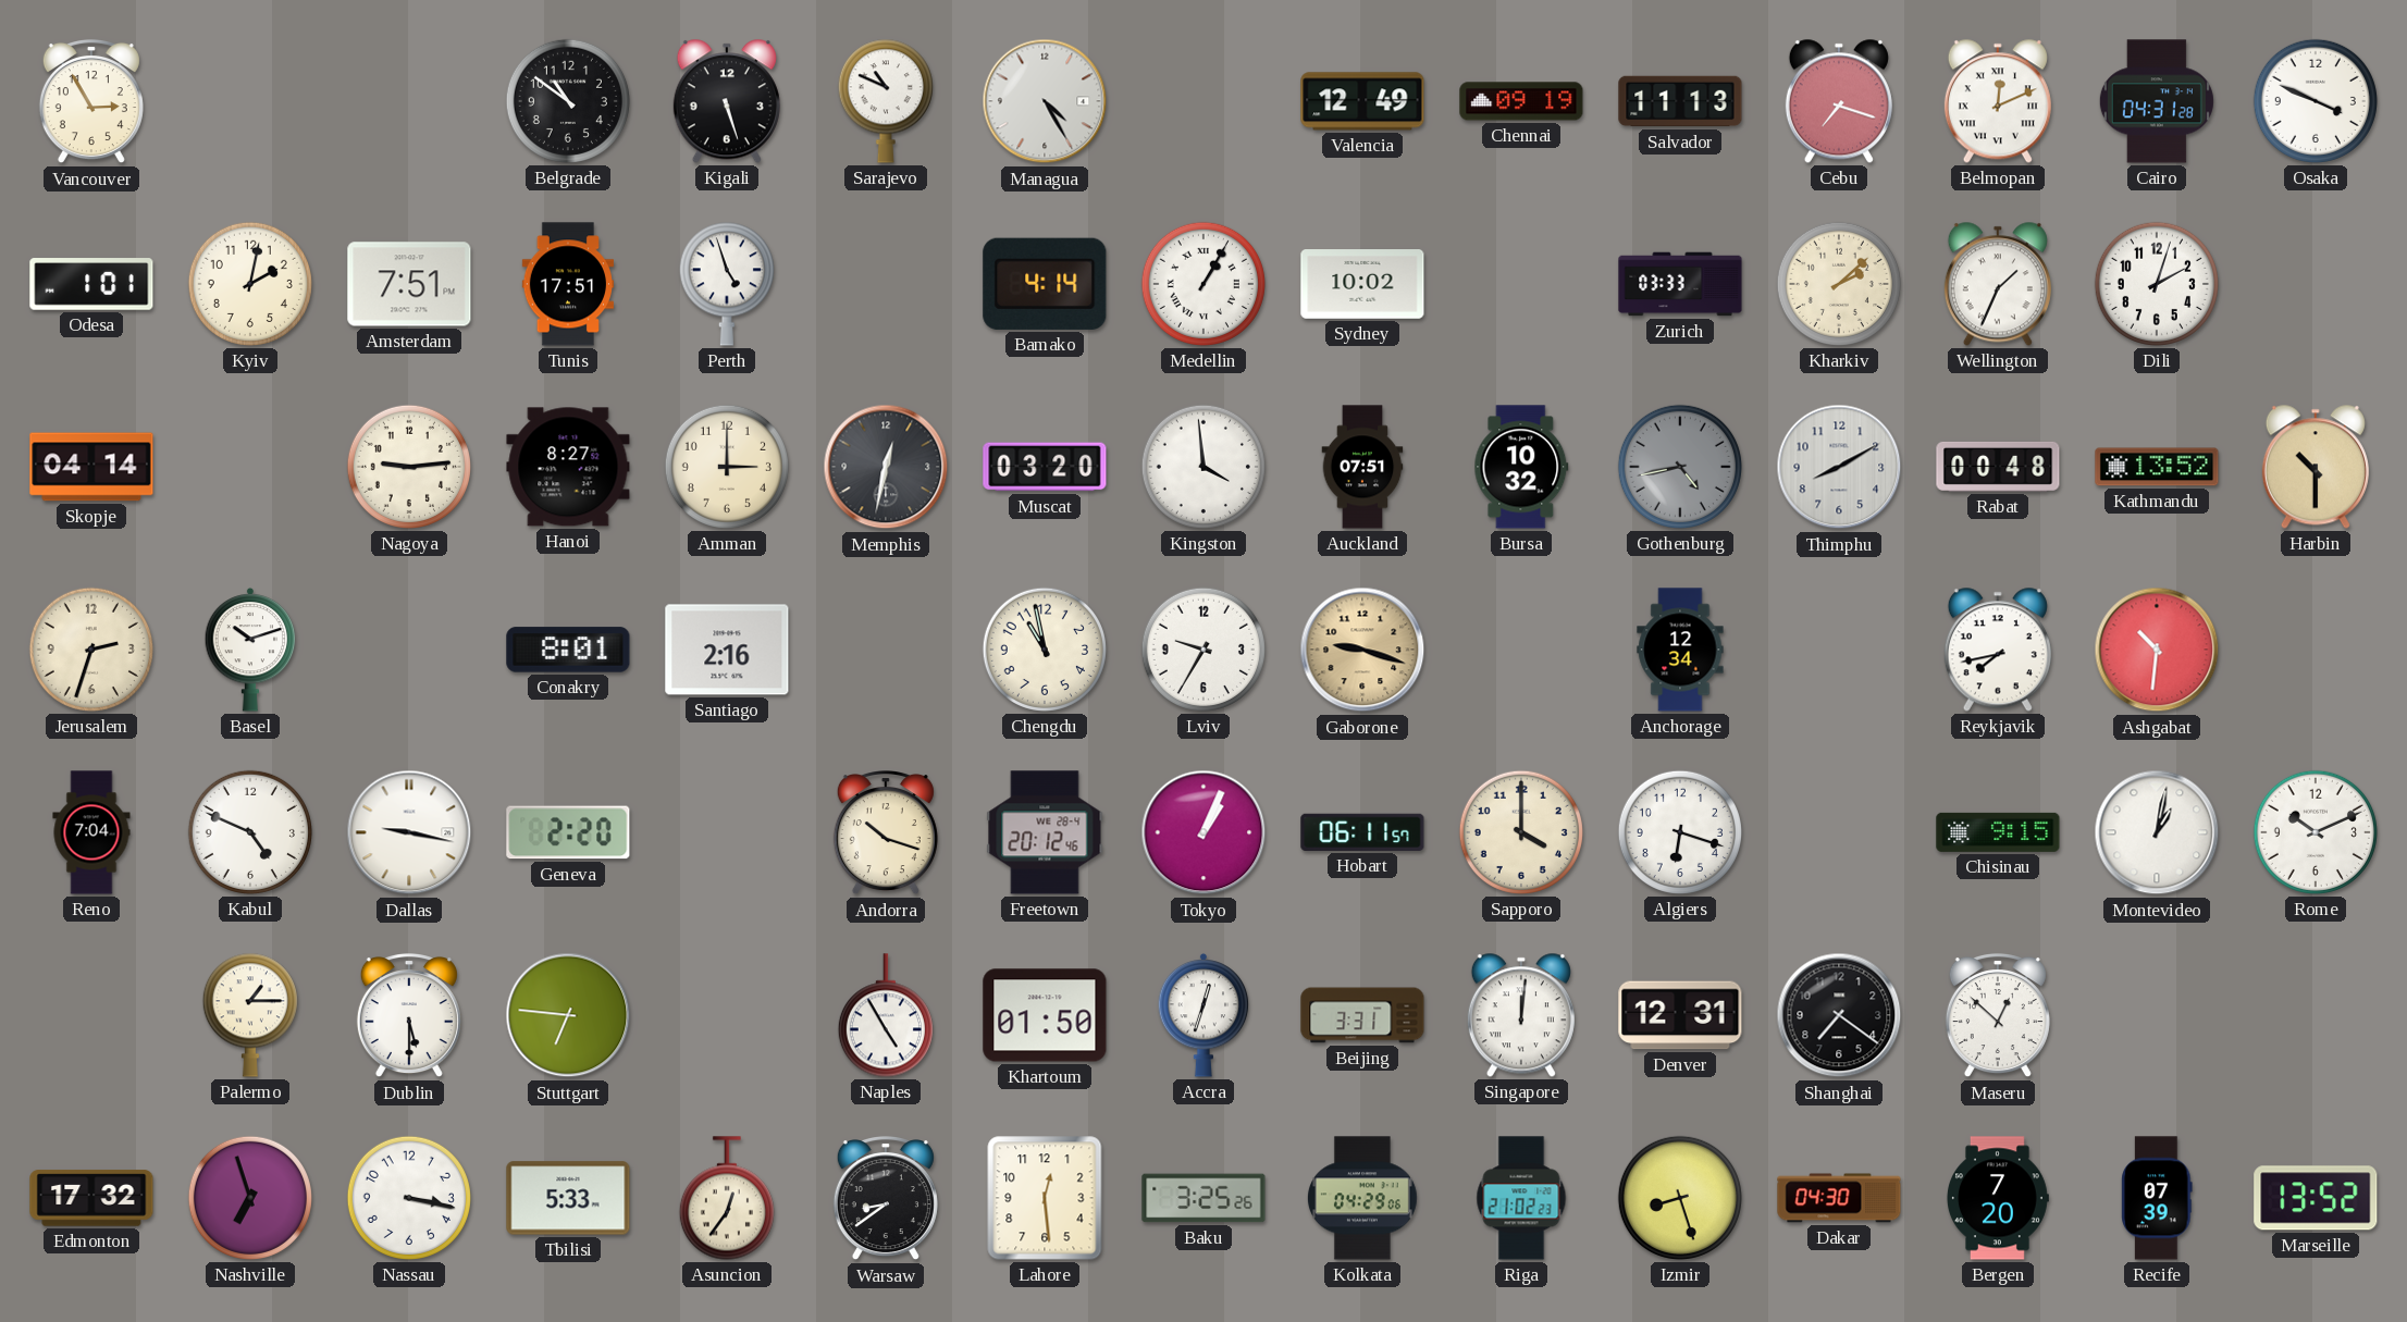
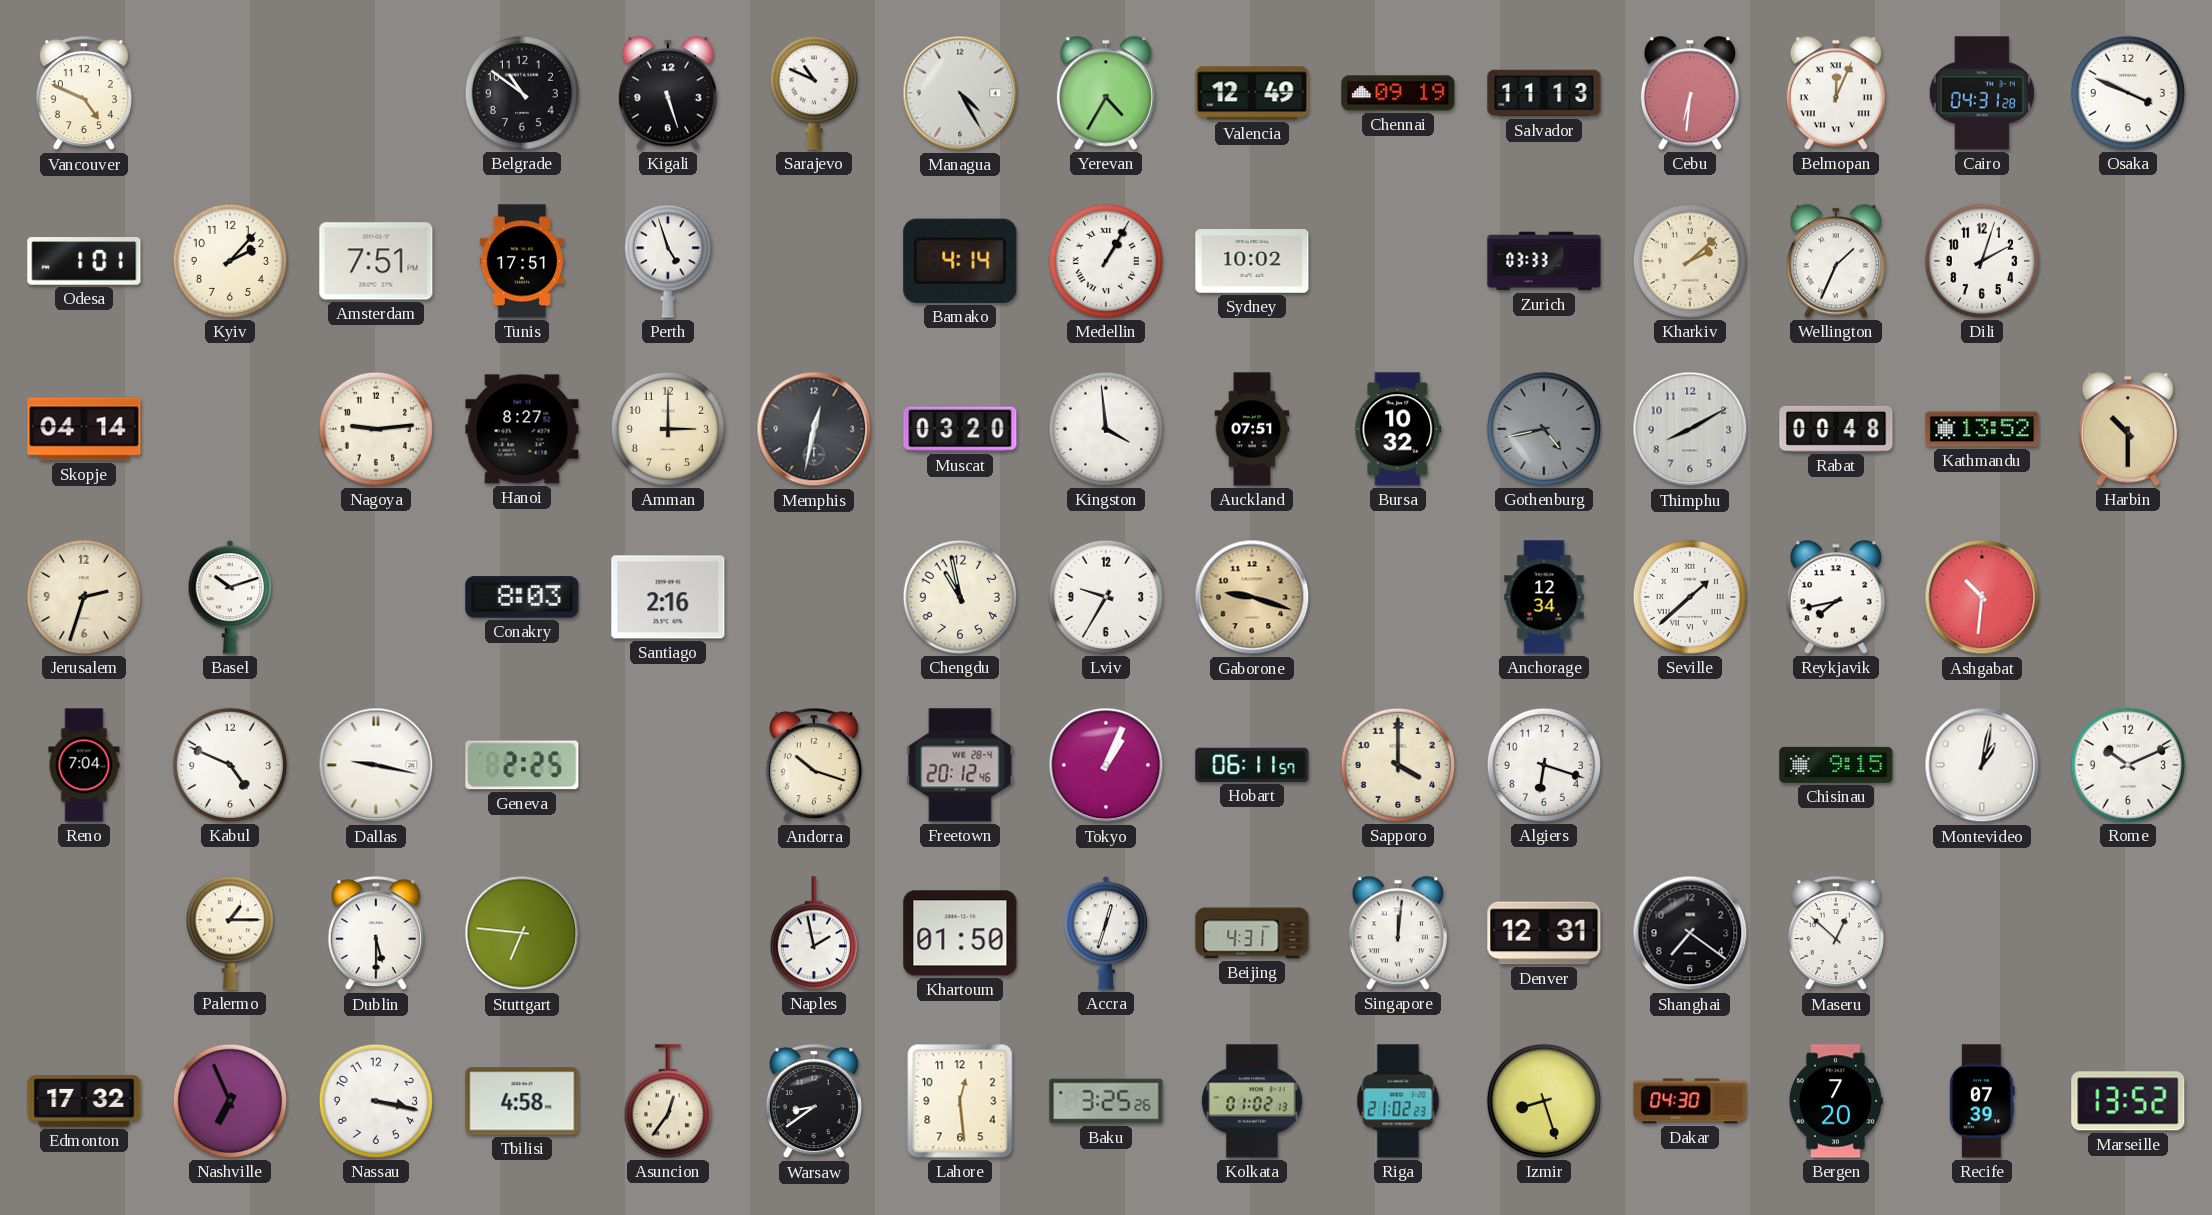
Vancouver: 2:55 -> 4:49 (84, 94)
Yerevan: none -> 4:35 (1106, 93)
Cebu: 7:18 -> 6:31 (1690, 93)
Belmopan: 12:11 -> 12:04 (1836, 93)
Kyiv: 2:02 -> 2:07 (230, 261)
Conakry: 8:01 -> 8:03 (522, 597)
Seville: none -> 1:38 (1690, 597)
Geneva: 2:20 -> 2:25 (522, 765)
Naples: 4:55 -> 1:58 (814, 933)
Beijing: 3:31 -> 4:31 (1252, 933)
Nashville: 6:57 -> 6:56 (230, 1101)
Tbilisi: 5:33 -> 4:58 (522, 1101)
Kolkata: 04:29 -> 01:02 (1252, 1101)
